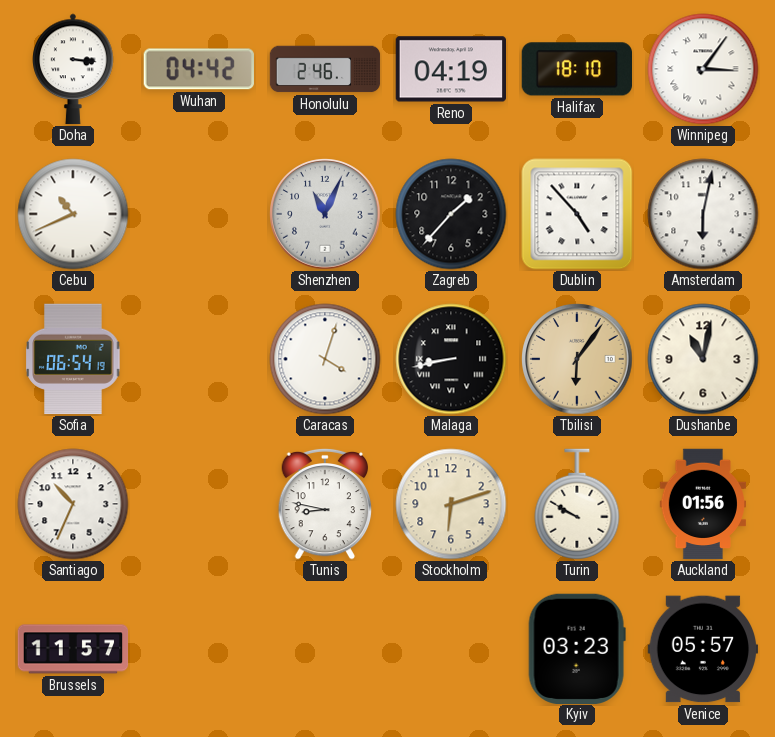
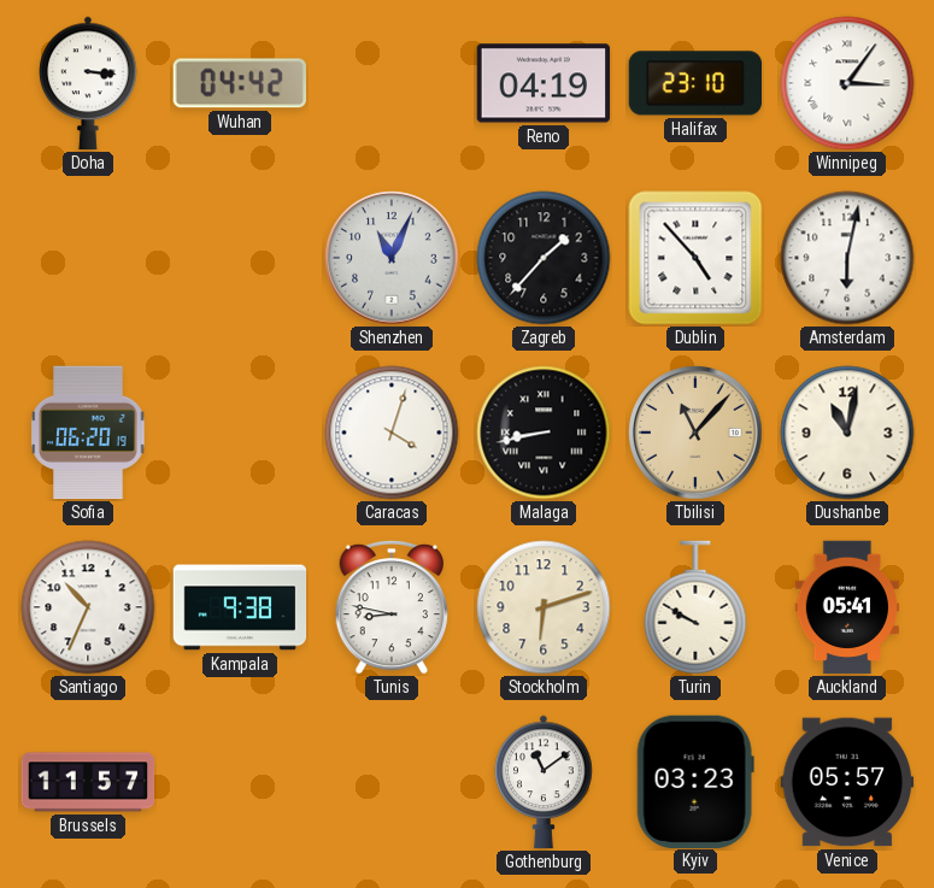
Honolulu: 2:46 -> none (325, 69)
Halifax: 18:10 -> 23:10 (694, 83)
Cebu: 10:41 -> none (73, 214)
Sofia: 06:54 -> 06:20 (88, 433)
Tbilisi: 6:06 -> 11:07 (695, 433)
Kampala: none -> 9:38 (240, 607)
Auckland: 01:56 -> 05:41 (846, 607)
Gothenburg: none -> 11:09 (544, 782)
